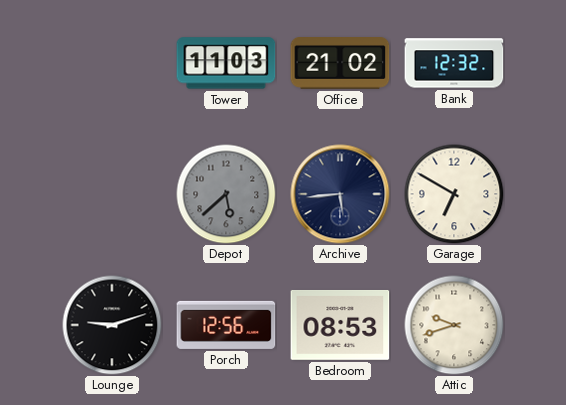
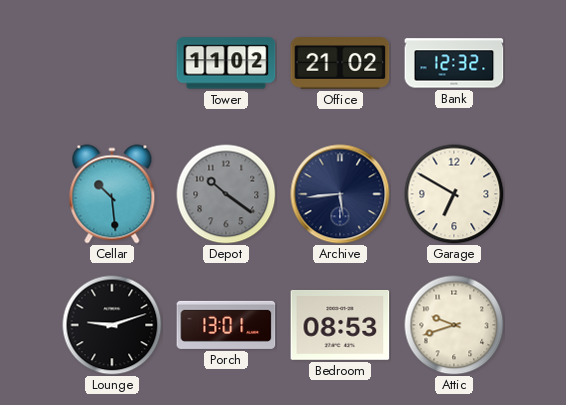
Tower: 11:03 -> 11:02 (226, 63)
Cellar: none -> 10:29 (112, 194)
Depot: 5:38 -> 10:21 (226, 194)
Porch: 12:56 -> 13:01 (226, 325)
